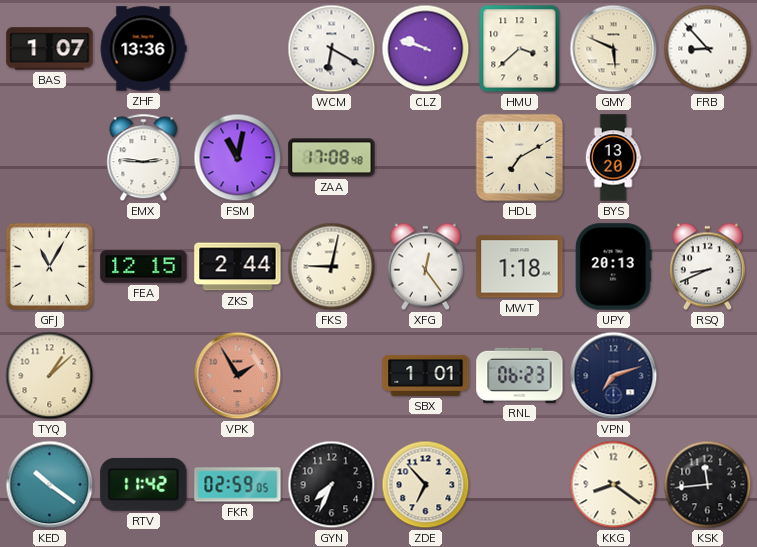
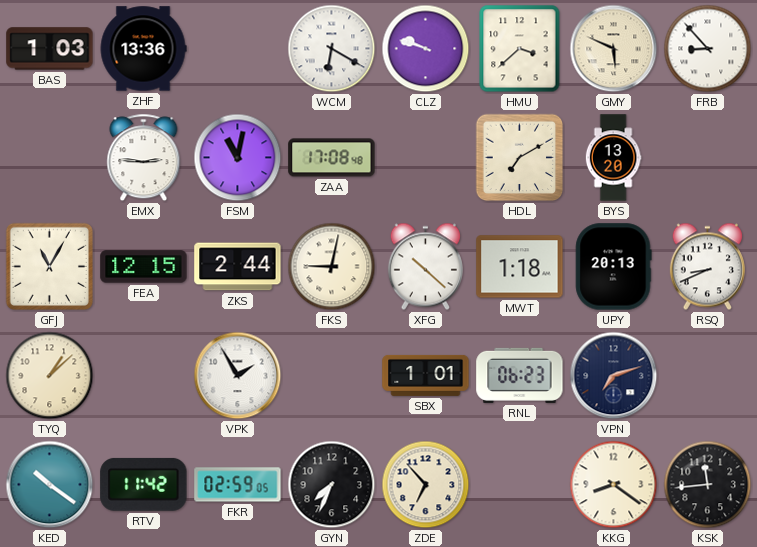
BAS: 1:07 -> 1:03 (50, 49)
XFG: 12:24 -> 10:22 (425, 267)
VPK dial: salmon -> white (238, 376)
